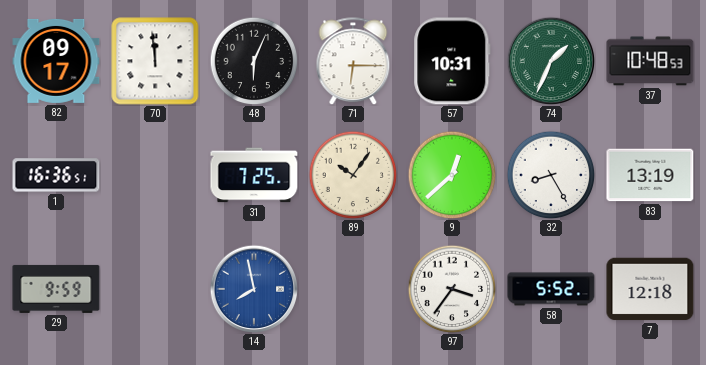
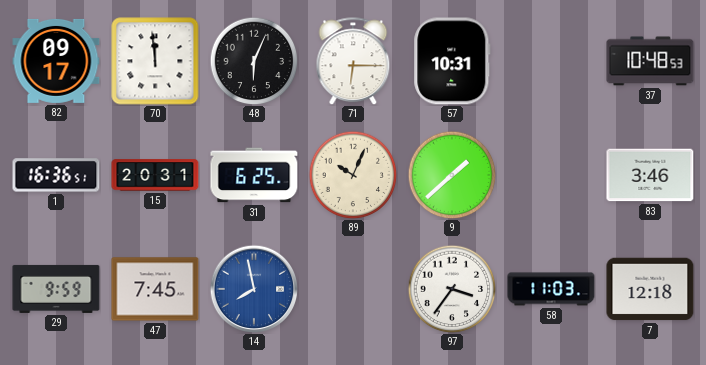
74: 1:34 -> none (551, 61)
15: none -> 20:31 (155, 175)
31: 7:25 -> 6:25 (254, 175)
89: 10:06 -> 10:04 (353, 175)
9: 12:38 -> 1:38 (452, 175)
32: 8:25 -> none (551, 175)
83: 13:19 -> 3:46 (650, 175)
47: none -> 7:45 (155, 289)
58: 5:52 -> 11:03 (551, 289)
